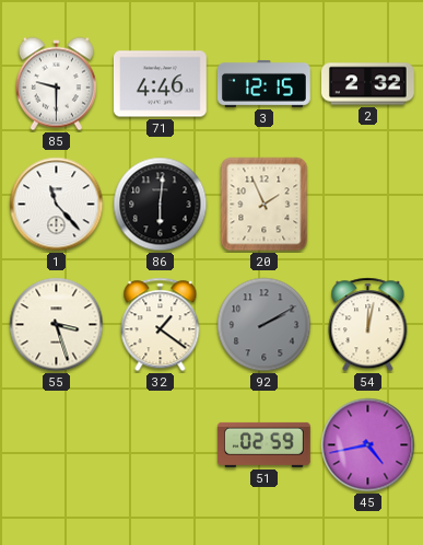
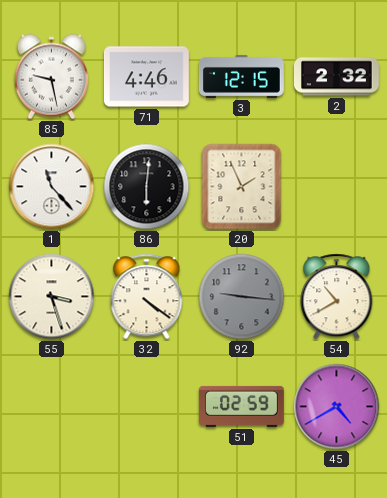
85: 9:30 -> 9:28 (51, 77)
32: 1:21 -> 4:21 (147, 297)
92: 2:10 -> 9:16 (242, 297)
54: 12:02 -> 10:40 (337, 297)
45: 4:43 -> 4:40 (337, 407)
